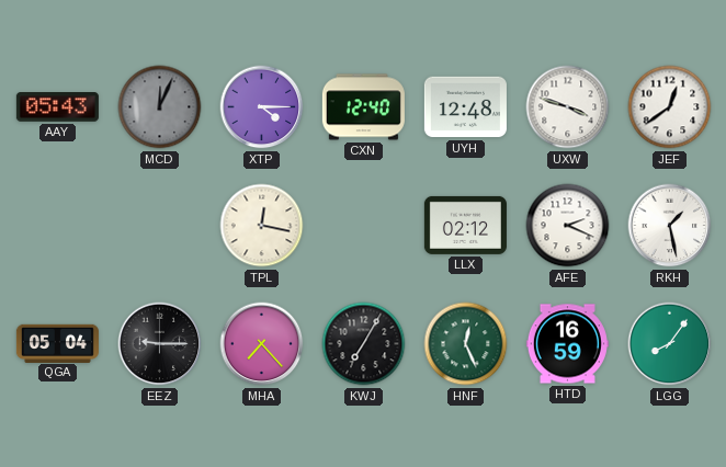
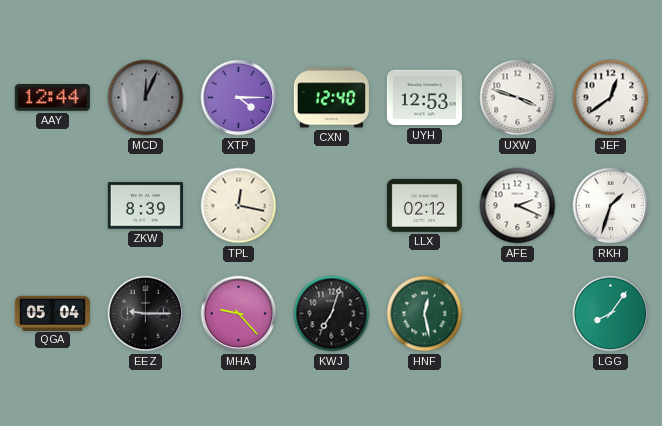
AAY: 05:43 -> 12:44 (52, 98)
UYH: 12:48 -> 12:53 (424, 98)
ZKW: none -> 8:39 (145, 206)
RKH: 1:28 -> 1:33 (611, 206)
MHA: 7:23 -> 9:23 (239, 314)
KWJ: 7:05 -> 7:03 (332, 314)
HNF: 12:26 -> 12:28 (425, 314)
HTD: 16:59 -> none (567, 344)
